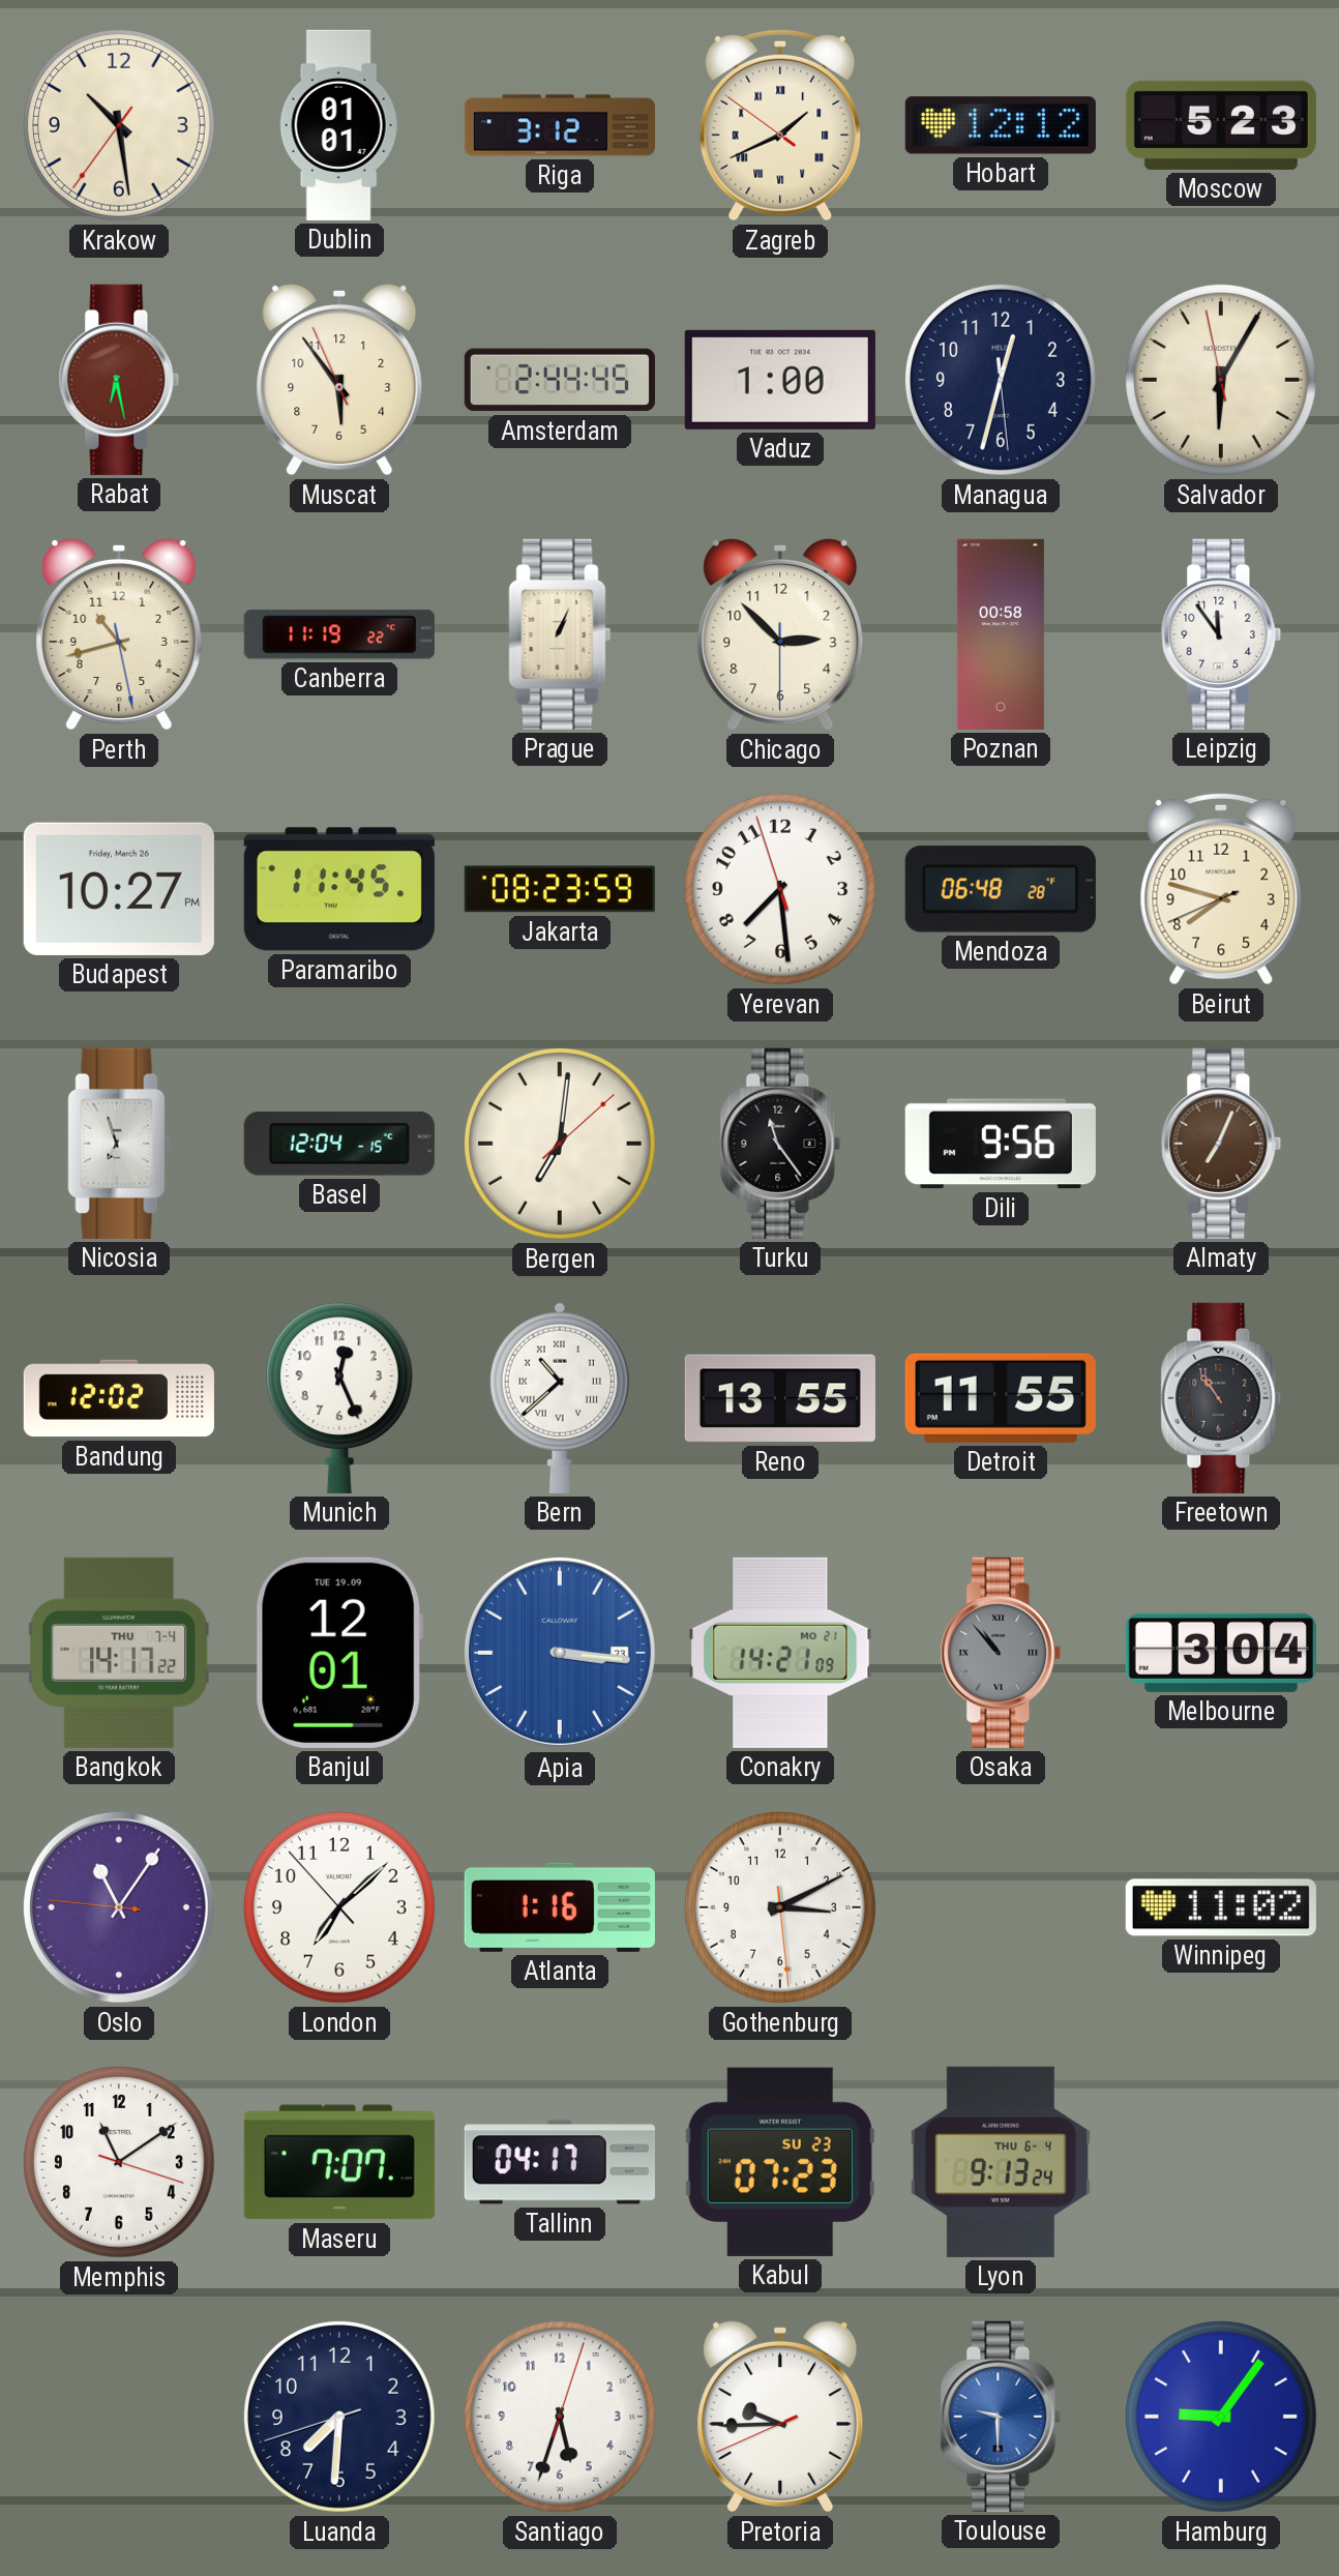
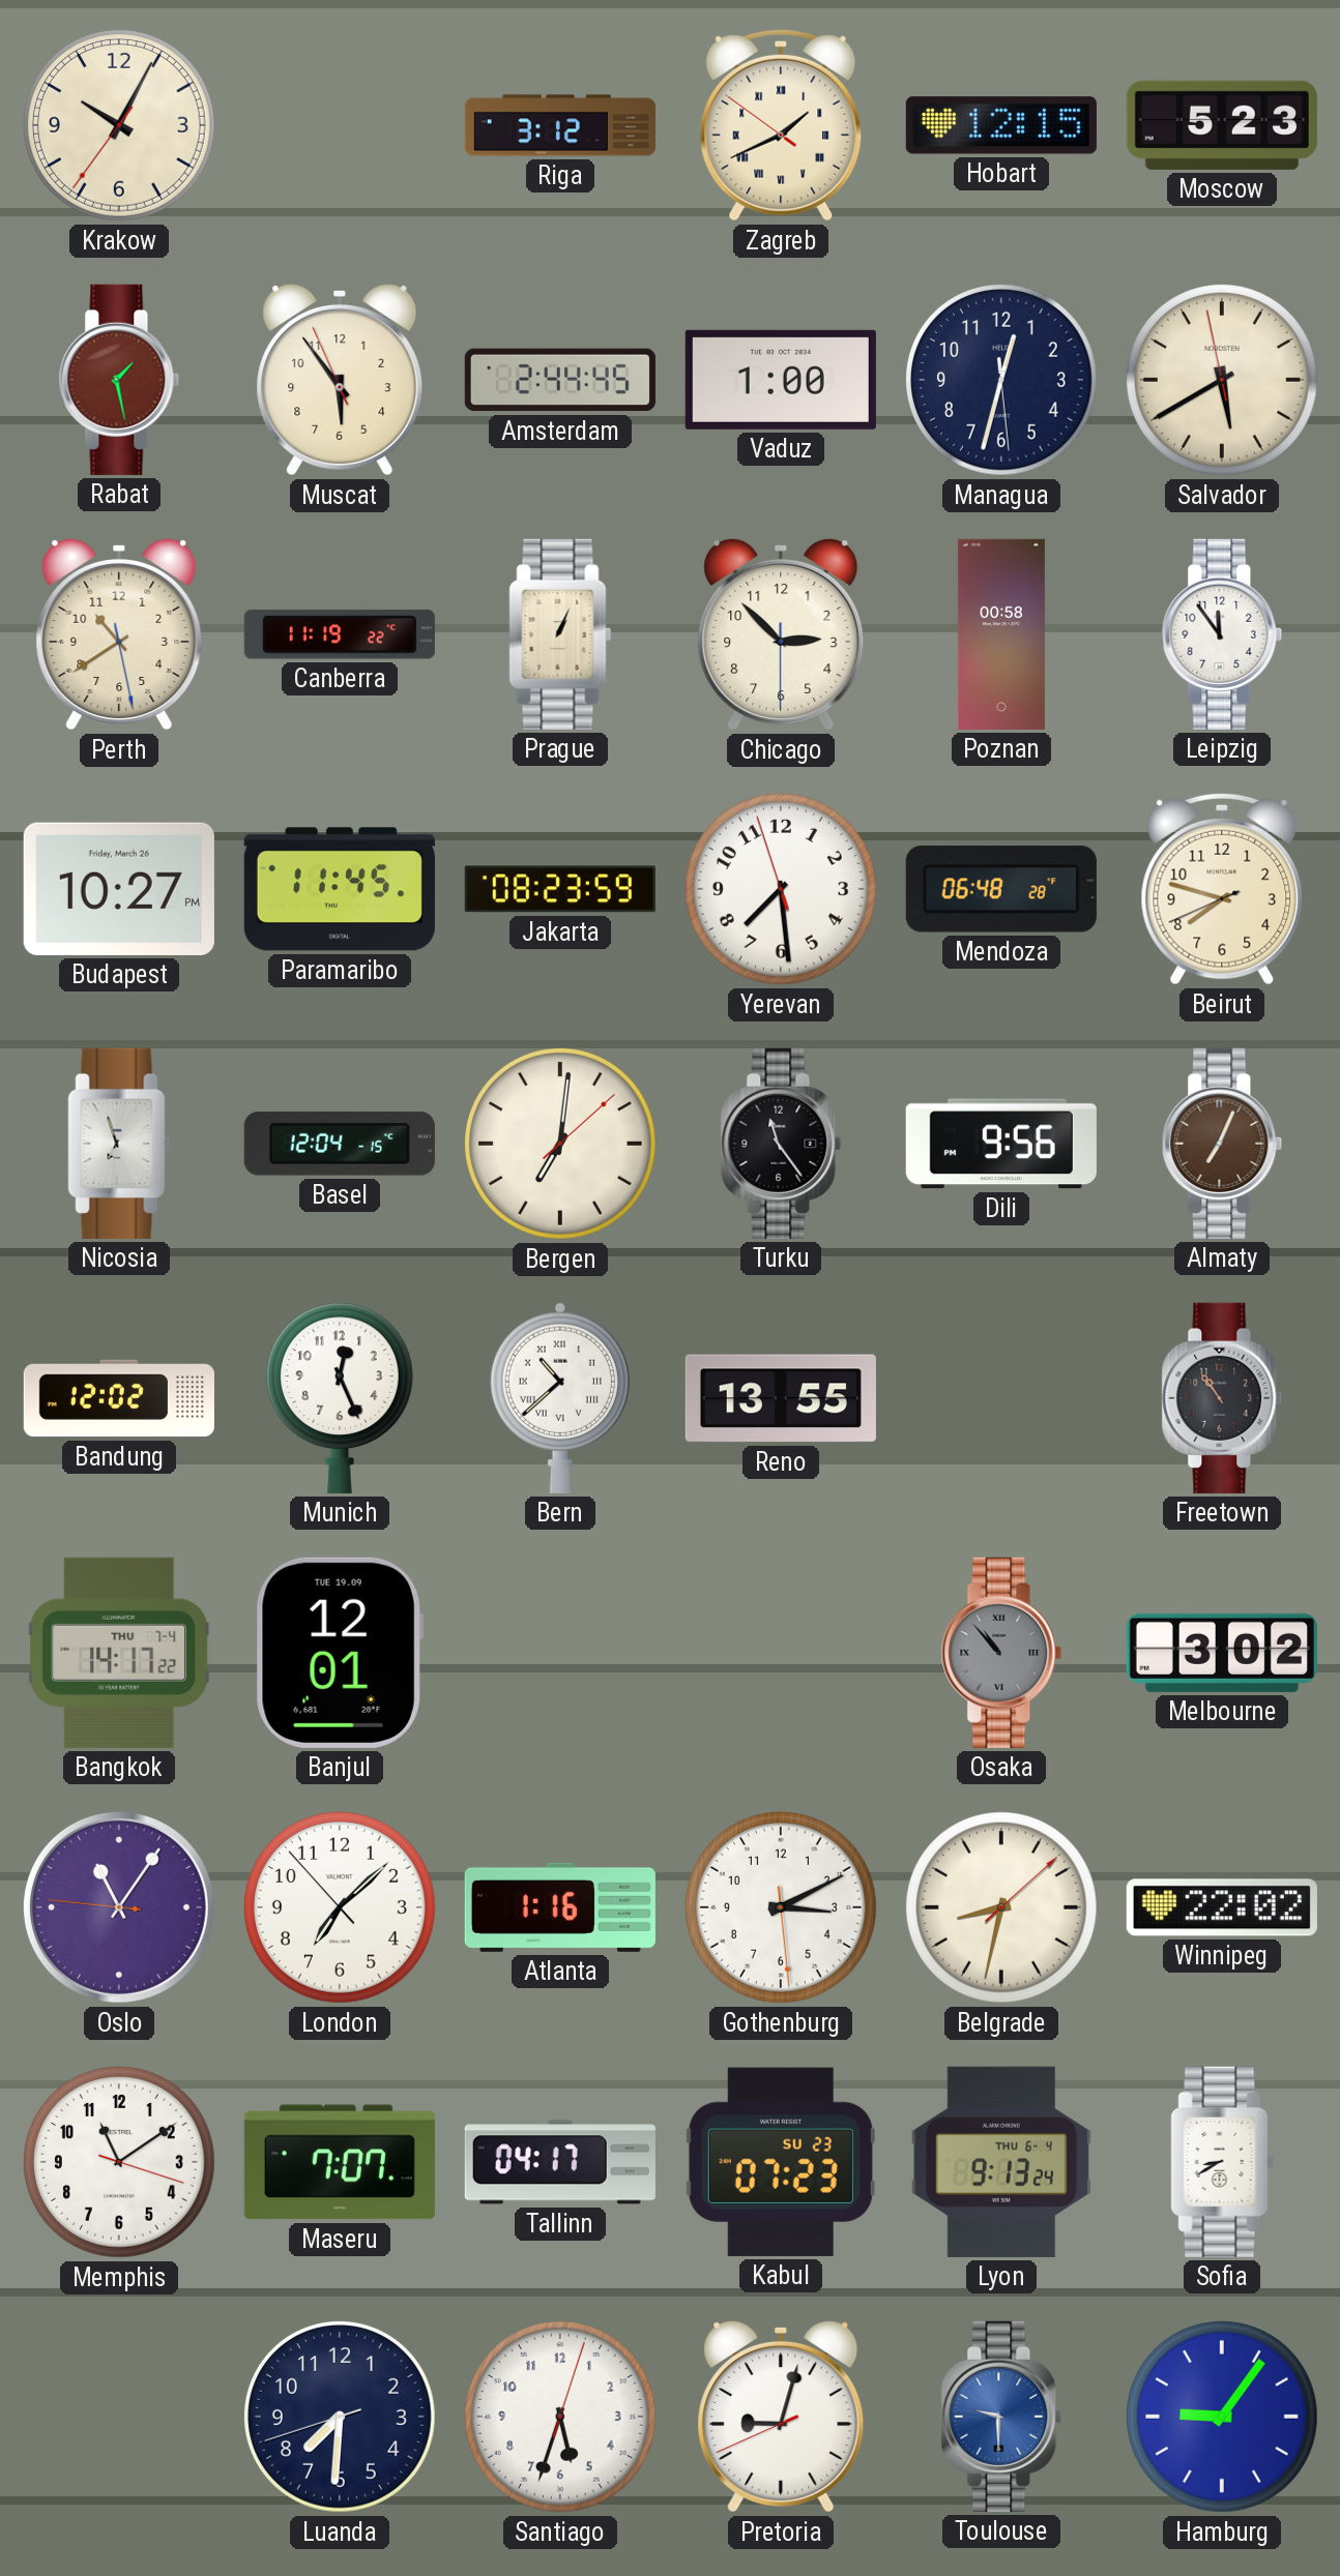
Krakow: 10:28 -> 10:04 (119, 125)
Dublin: 01:01 -> none (339, 125)
Hobart: 12:12 -> 12:15 (1001, 125)
Rabat: 6:28 -> 1:28 (119, 380)
Salvador: 6:04 -> 5:39 (1222, 380)
Perth: 10:42 -> 10:39 (119, 634)
Detroit: 11:55 -> none (1001, 1398)
Apia: 3:16 -> none (560, 1653)
Conakry: 14:21 -> none (780, 1653)
Melbourne: 3:04 -> 3:02 (1222, 1653)
Belgrade: none -> 8:32 (1001, 1907)
Winnipeg: 11:02 -> 22:02 (1222, 1907)
Sofia: none -> 8:40 (1222, 2162)
Pretoria: 9:44 -> 9:02 (781, 2417)
